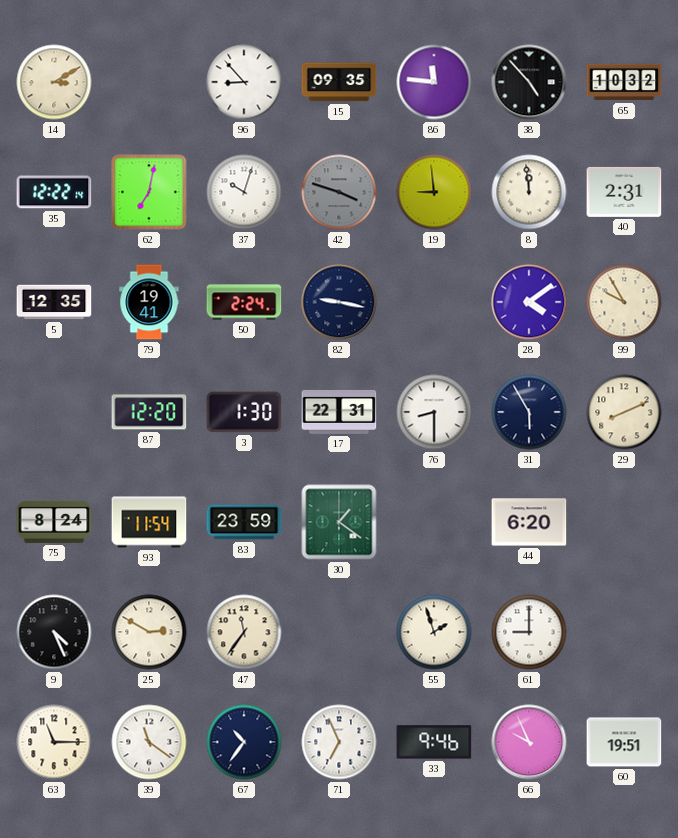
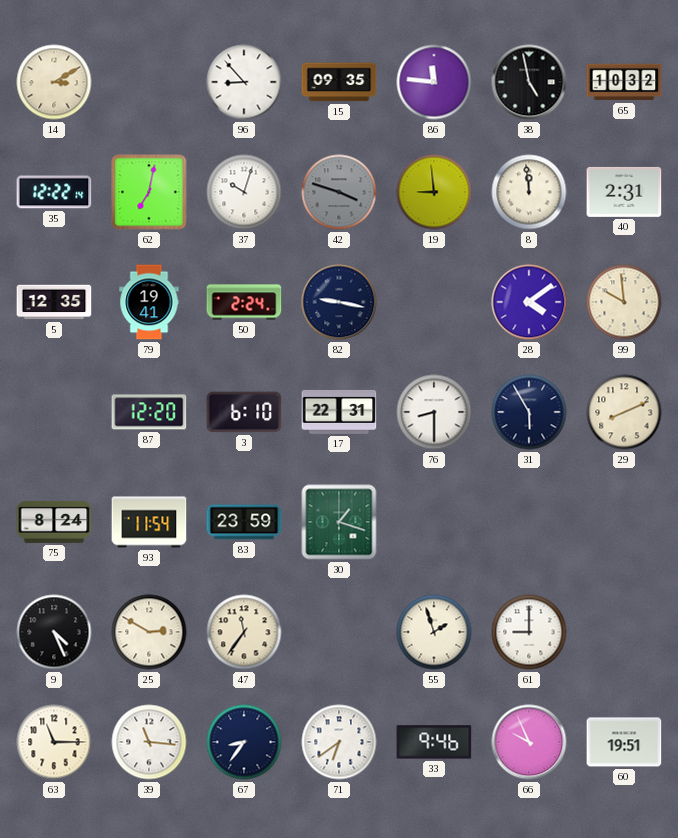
38: 4:53 -> 4:58 (529, 82)
99: 9:55 -> 9:59 (624, 302)
3: 1:30 -> 6:10 (244, 412)
30: 1:21 -> 1:18 (339, 522)
44: 6:20 -> none (529, 522)
39: 11:21 -> 11:16 (149, 742)
67: 10:36 -> 8:36 (244, 742)
71: 6:56 -> 6:39 (339, 742)
